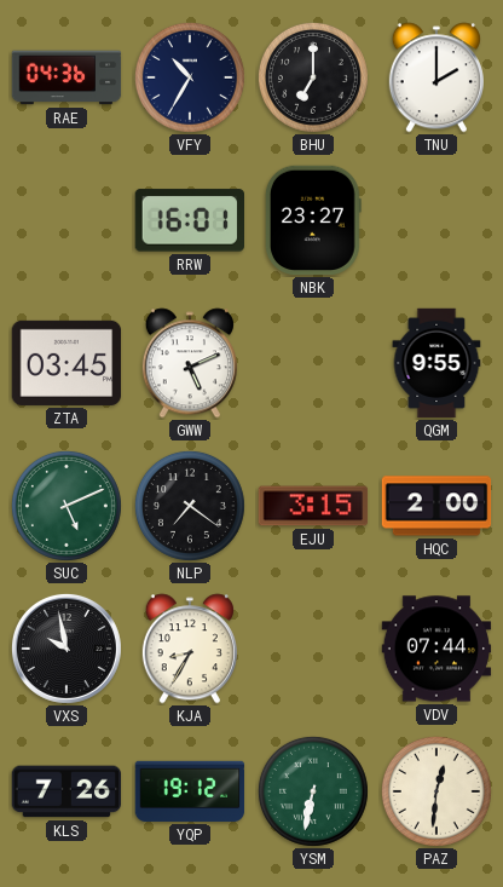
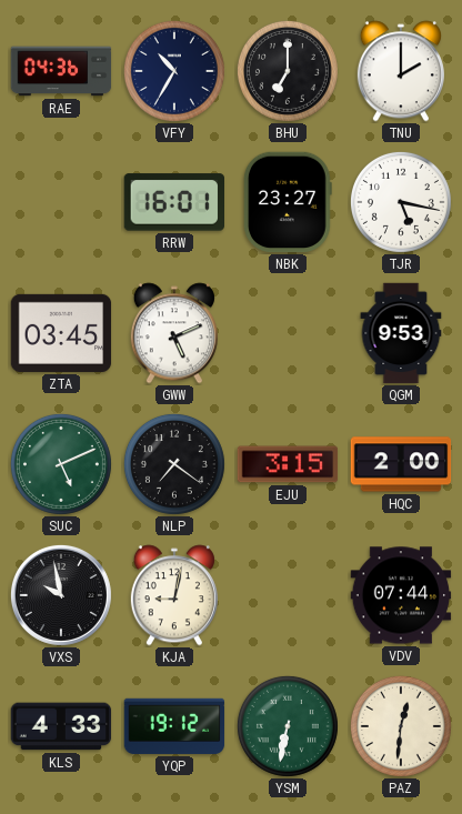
TJR: none -> 5:17 (401, 202)
QGM: 9:55 -> 9:53 (401, 333)
KJA: 8:35 -> 9:02 (174, 595)
KLS: 7:26 -> 4:33 (61, 726)
